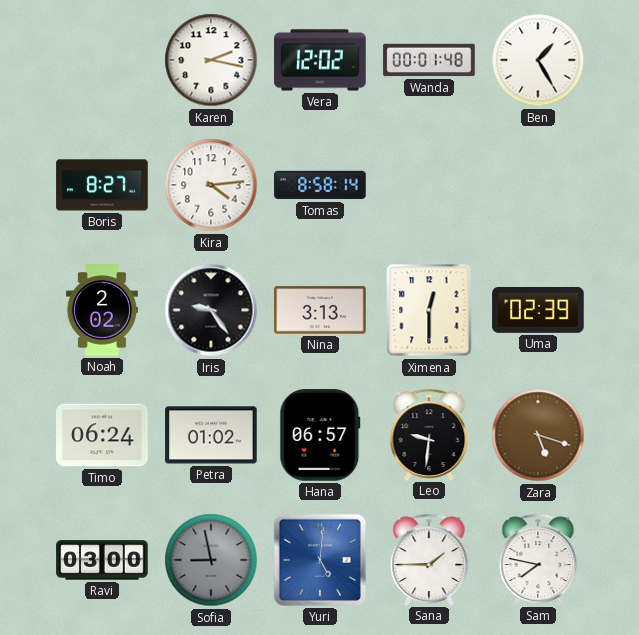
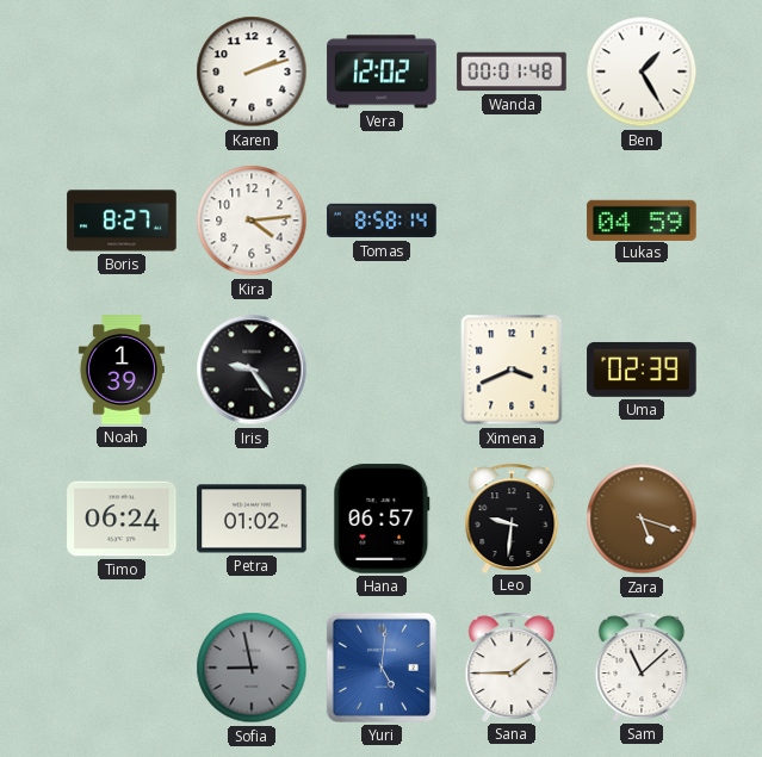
Karen: 2:17 -> 2:12 (252, 72)
Lukas: none -> 04:59 (642, 219)
Noah: 2:02 -> 1:39 (122, 370)
Nina: 3:13 -> none (320, 310)
Ximena: 12:30 -> 3:41 (512, 370)
Ravi: 03:00 -> none (102, 560)
Sam: 7:47 -> 11:08 (642, 666)
